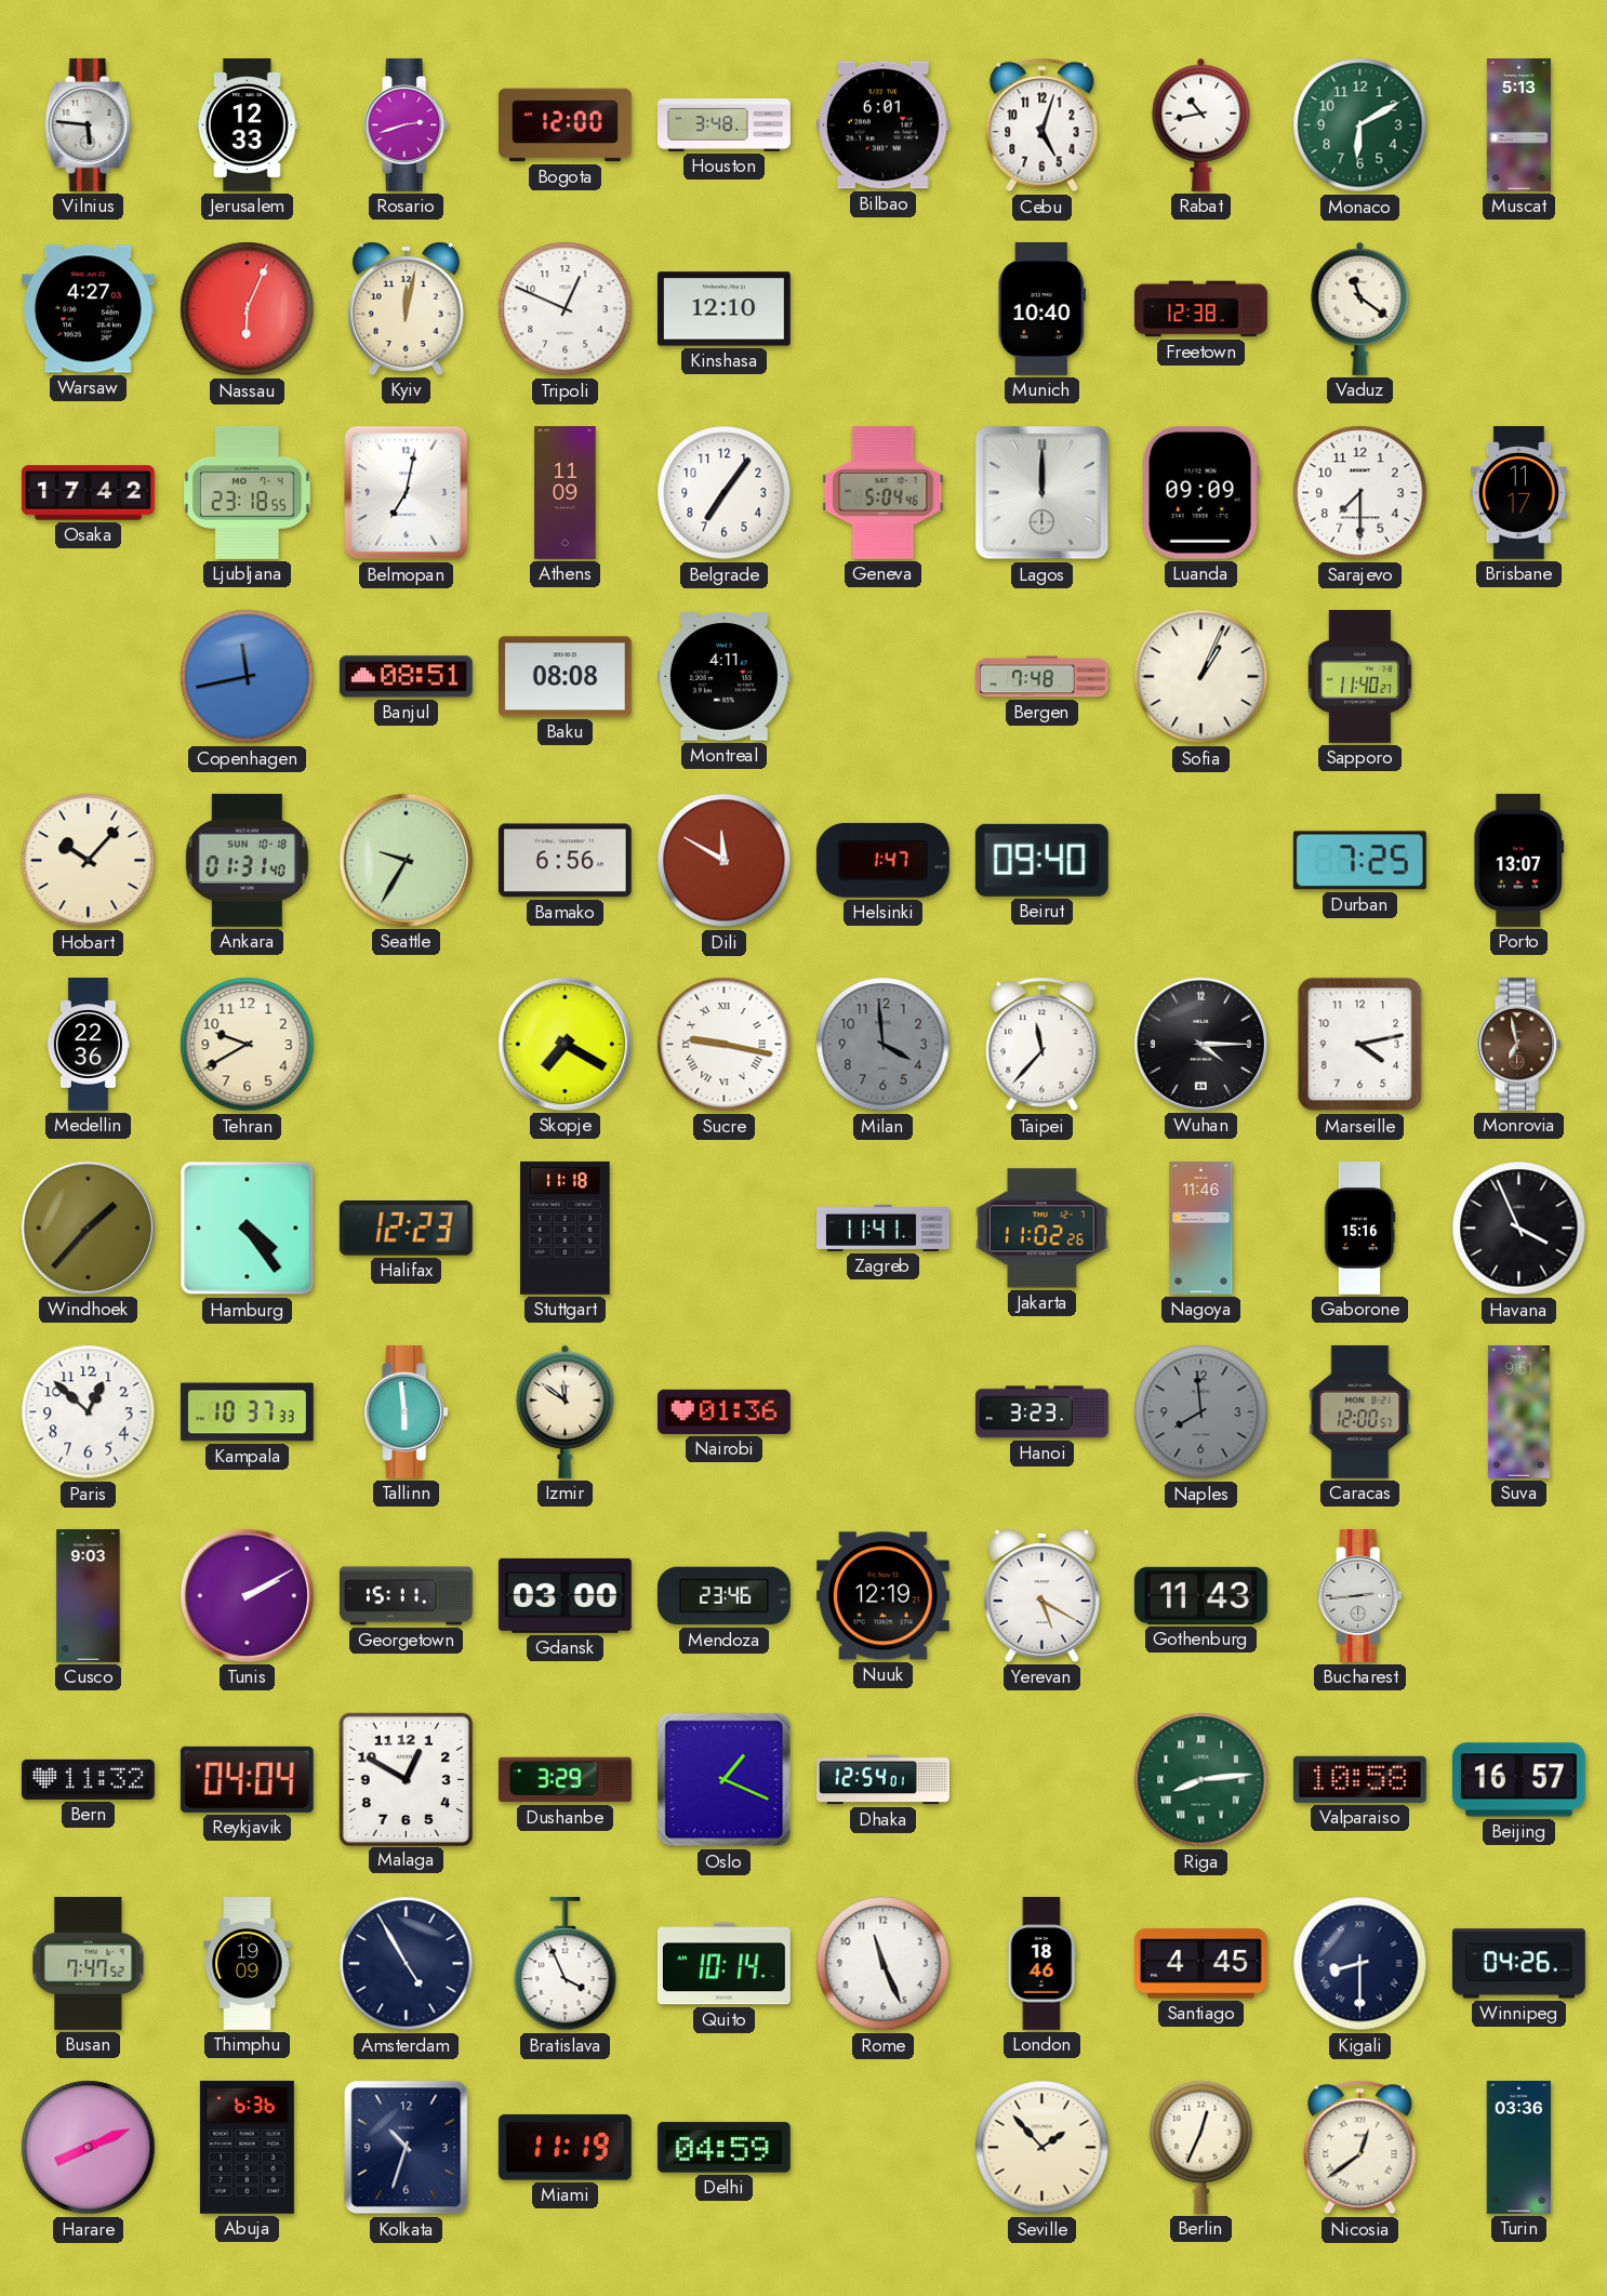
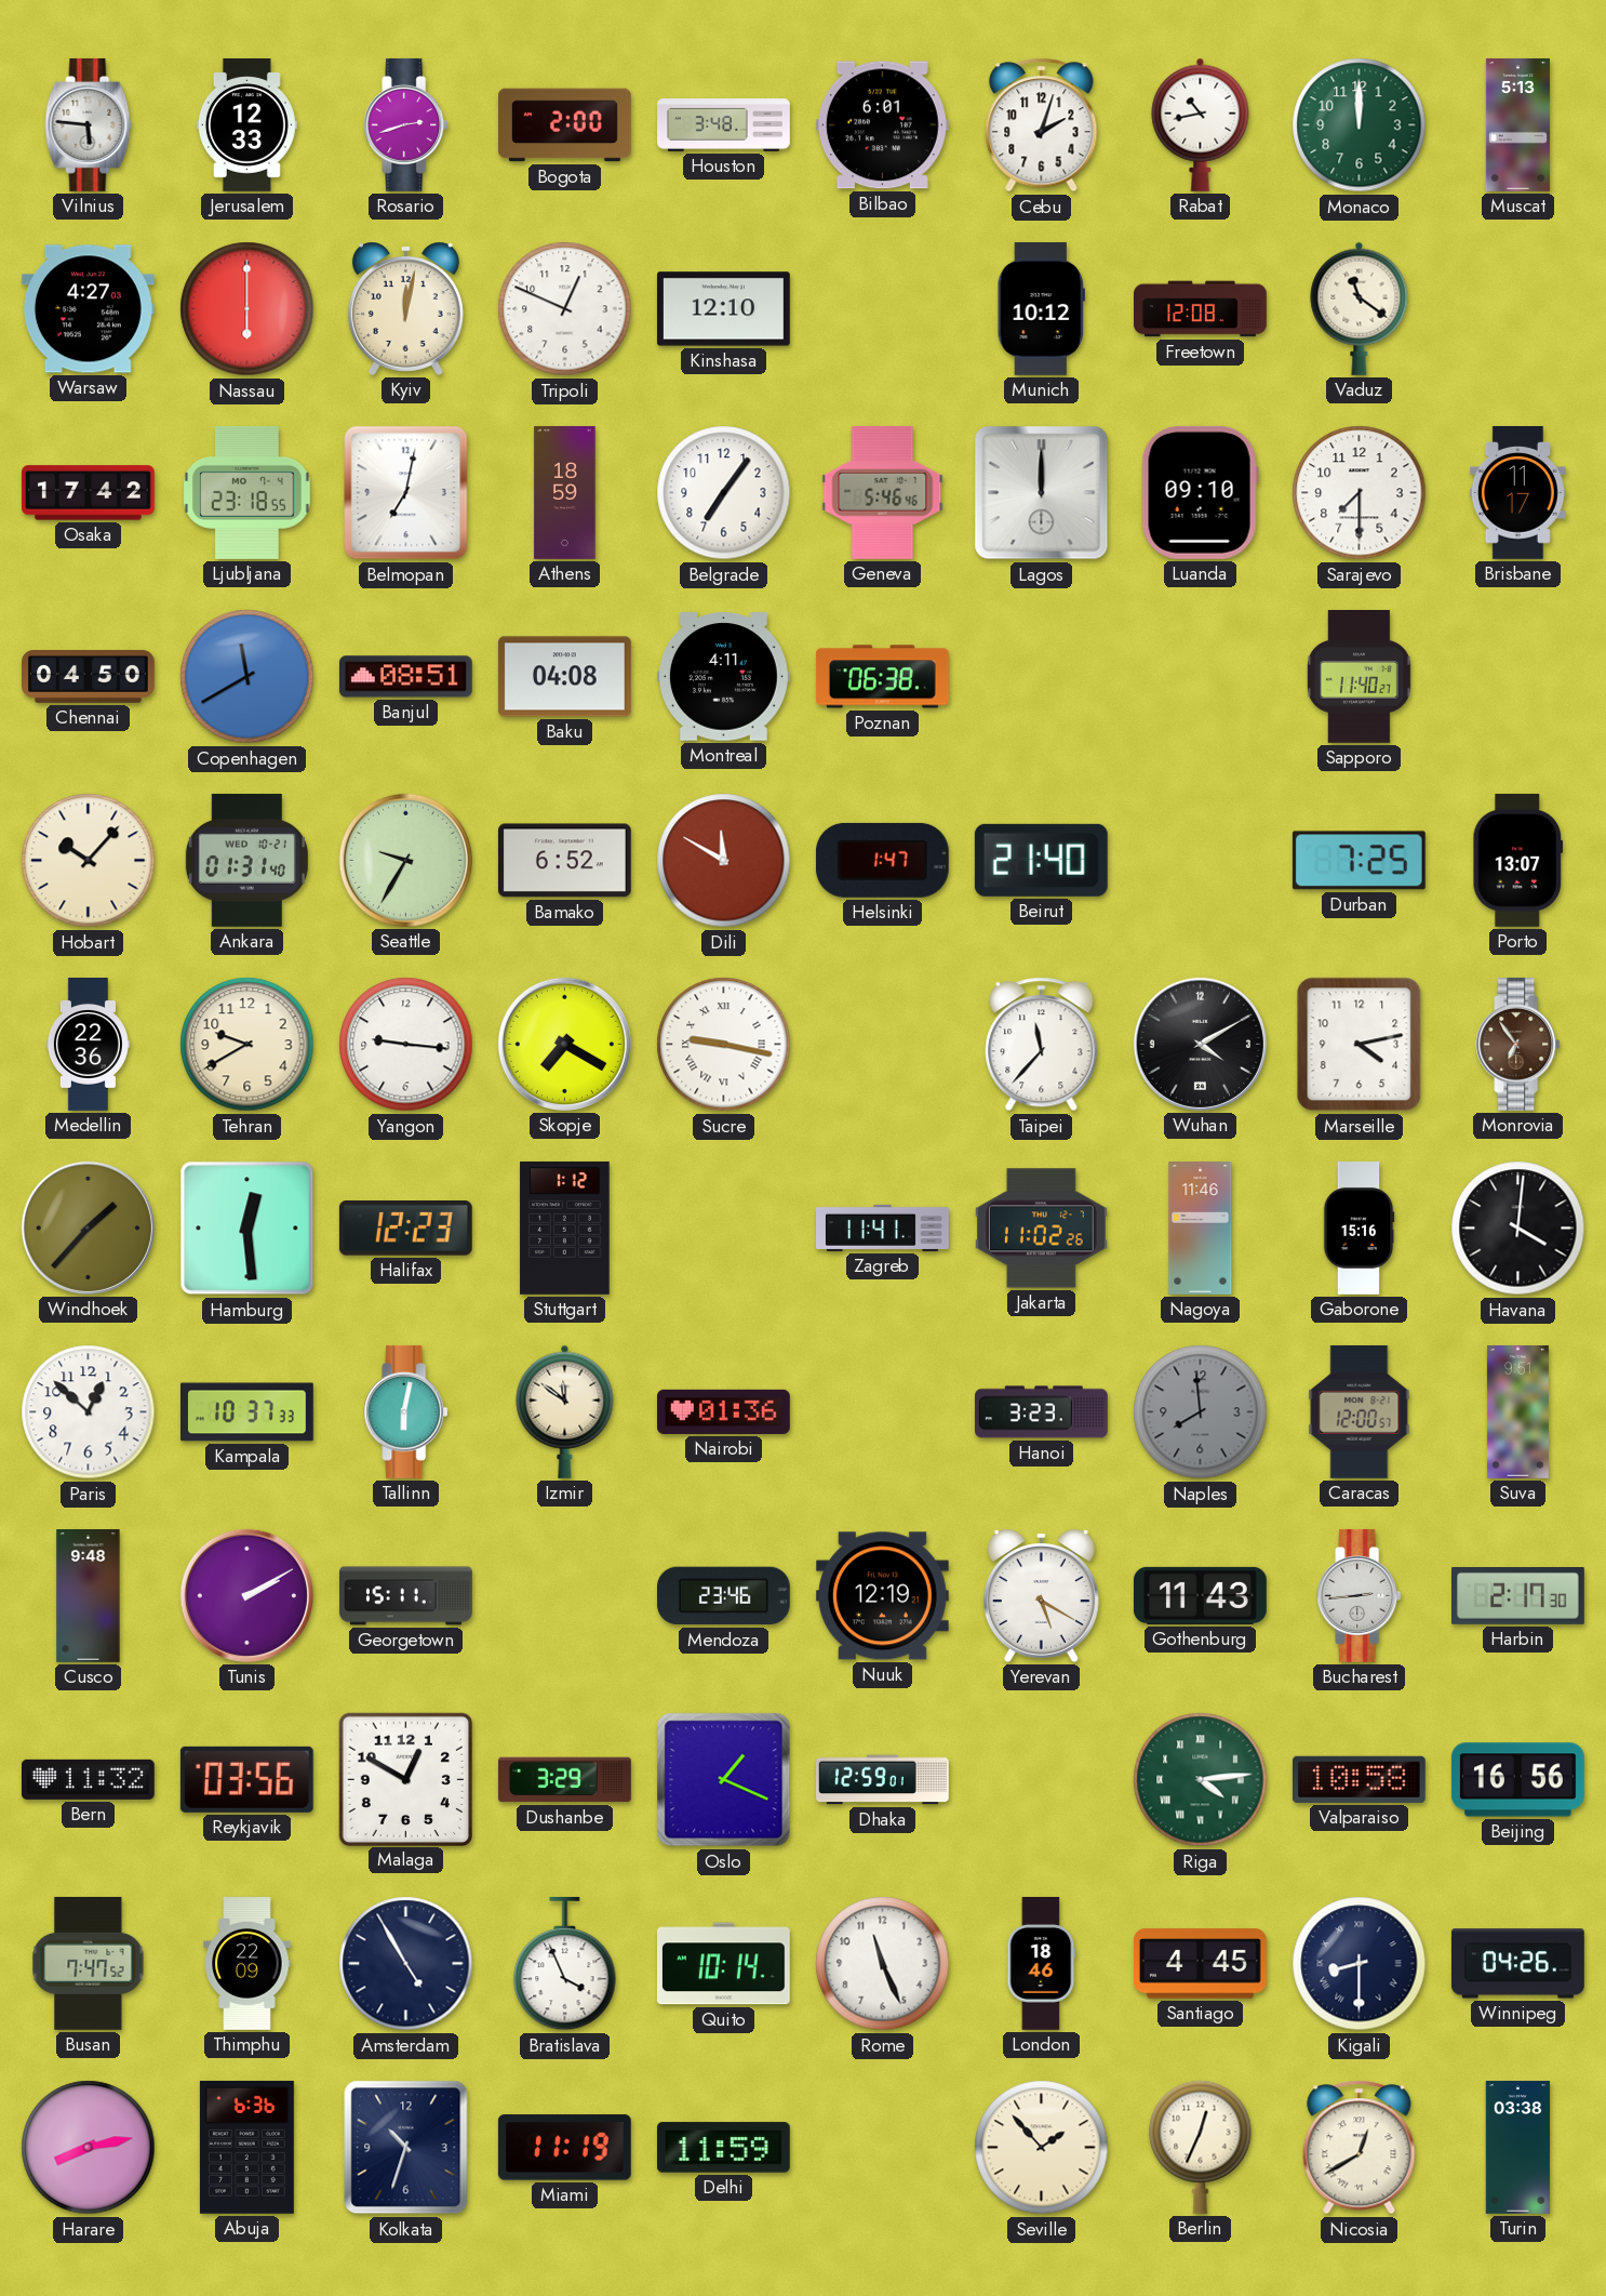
Bogota: 12:00 -> 2:00 (565, 125)
Cebu: 5:03 -> 2:03 (1042, 125)
Monaco: 6:10 -> 12:00 (1360, 125)
Nassau: 6:04 -> 6:00 (247, 309)
Munich: 10:40 -> 10:12 (1041, 308)
Freetown: 12:38 -> 12:08 (1201, 309)
Athens: 11:09 -> 18:59 (565, 493)
Geneva: 5:04 -> 5:46 (883, 492)
Luanda: 09:09 -> 09:10 (1200, 492)
Chennai: none -> 04:50 (89, 677)
Copenhagen: 11:43 -> 11:40 (247, 677)
Baku: 08:08 -> 04:08 (564, 677)
Poznan: none -> 06:38 (882, 677)
Bergen: 7:48 -> none (1042, 677)
Sofia: 1:04 -> none (1201, 677)
Ankara date: SUN 10-18 -> WED 10-21 (246, 860)
Bamako: 6:56 -> 6:52 (564, 861)
Beirut: 09:40 -> 21:40 (1041, 860)
Yangon: none -> 9:16 (406, 1045)
Milan: 3:59 -> none (884, 1045)
Wuhan: 4:15 -> 4:10 (1200, 1044)
Monrovia: 6:58 -> 6:54 (1518, 1045)
Hamburg: 4:24 -> 12:29 (247, 1229)
Stuttgart: 11:18 -> 1:12 (565, 1227)
Havana: 3:56 -> 4:01 (1518, 1229)
Tallinn: 5:59 -> 6:02 (406, 1412)
Cusco: 9:03 -> 9:48 (89, 1596)
Gdansk: 03:00 -> none (565, 1595)
Harbin: none -> 2:17 (1518, 1596)
Reykjavik: 04:04 -> 03:56 (246, 1779)
Dhaka: 12:54 -> 12:59 (883, 1780)
Riga: 8:14 -> 4:14 (1201, 1780)
Beijing: 16:57 -> 16:56 (1517, 1780)
Thimphu: 19:09 -> 22:09 (247, 1964)
Harare: 8:11 -> 8:13 (89, 2148)
Delhi: 04:59 -> 11:59 (723, 2148)
Nicosia: 12:39 -> 12:40 (1360, 2148)
Turin: 03:36 -> 03:38 (1518, 2148)
